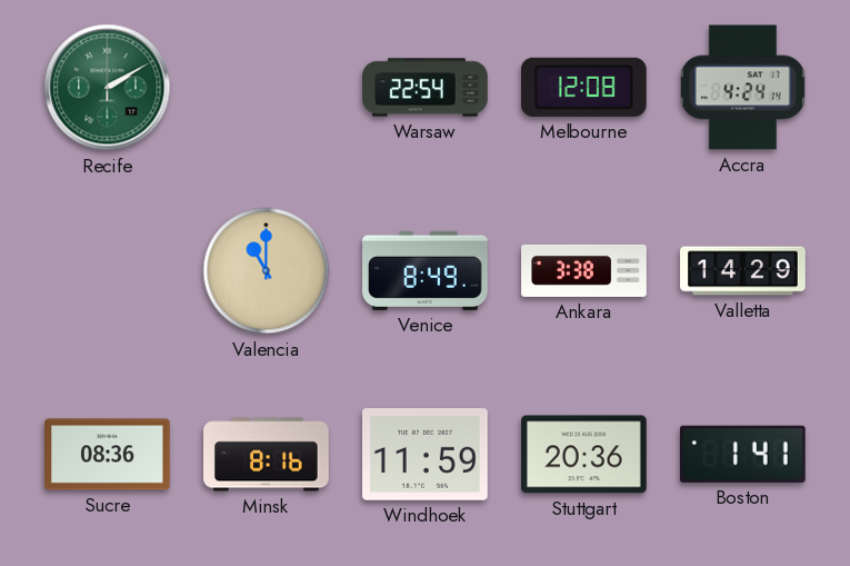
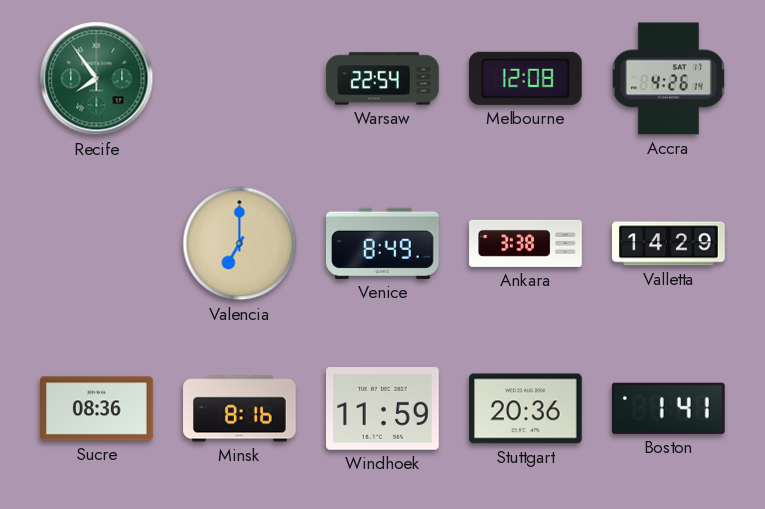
Recife: 2:10 -> 7:54 (97, 79)
Accra: 4:24 -> 4:26 (668, 79)
Valencia: 11:00 -> 7:00 (240, 244)
